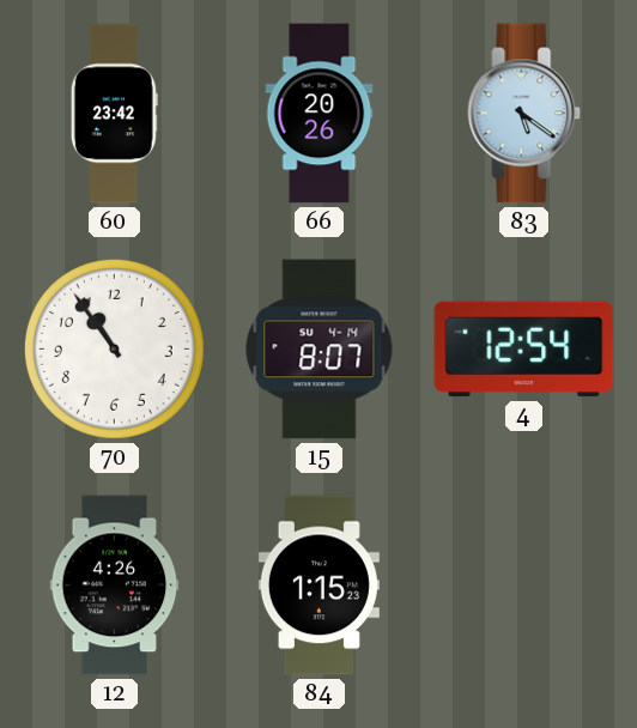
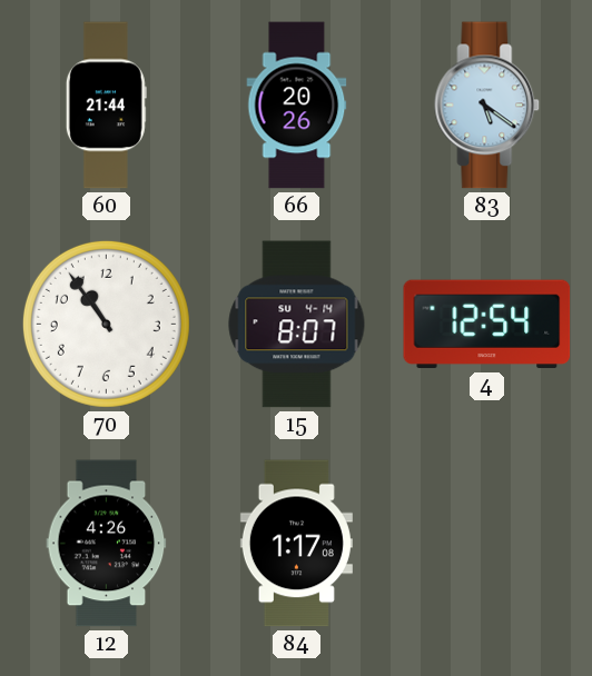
60: 23:42 -> 21:44 (106, 106)
84: 1:15 -> 1:17 (296, 544)
